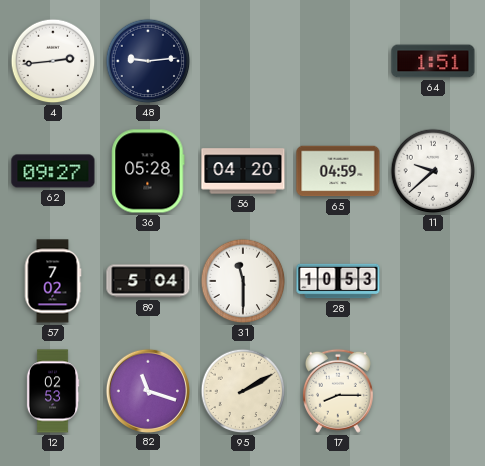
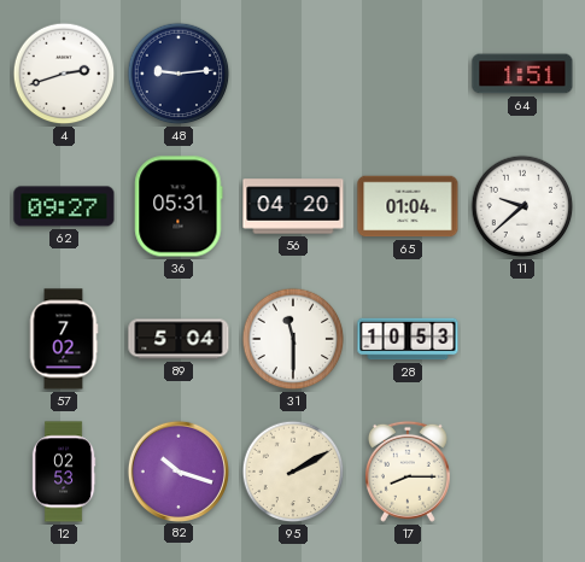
4: 2:44 -> 2:42 (64, 74)
36: 05:28 -> 05:31 (179, 206)
65: 04:59 -> 01:04 (408, 206)
82: 11:18 -> 10:18 (177, 470)
